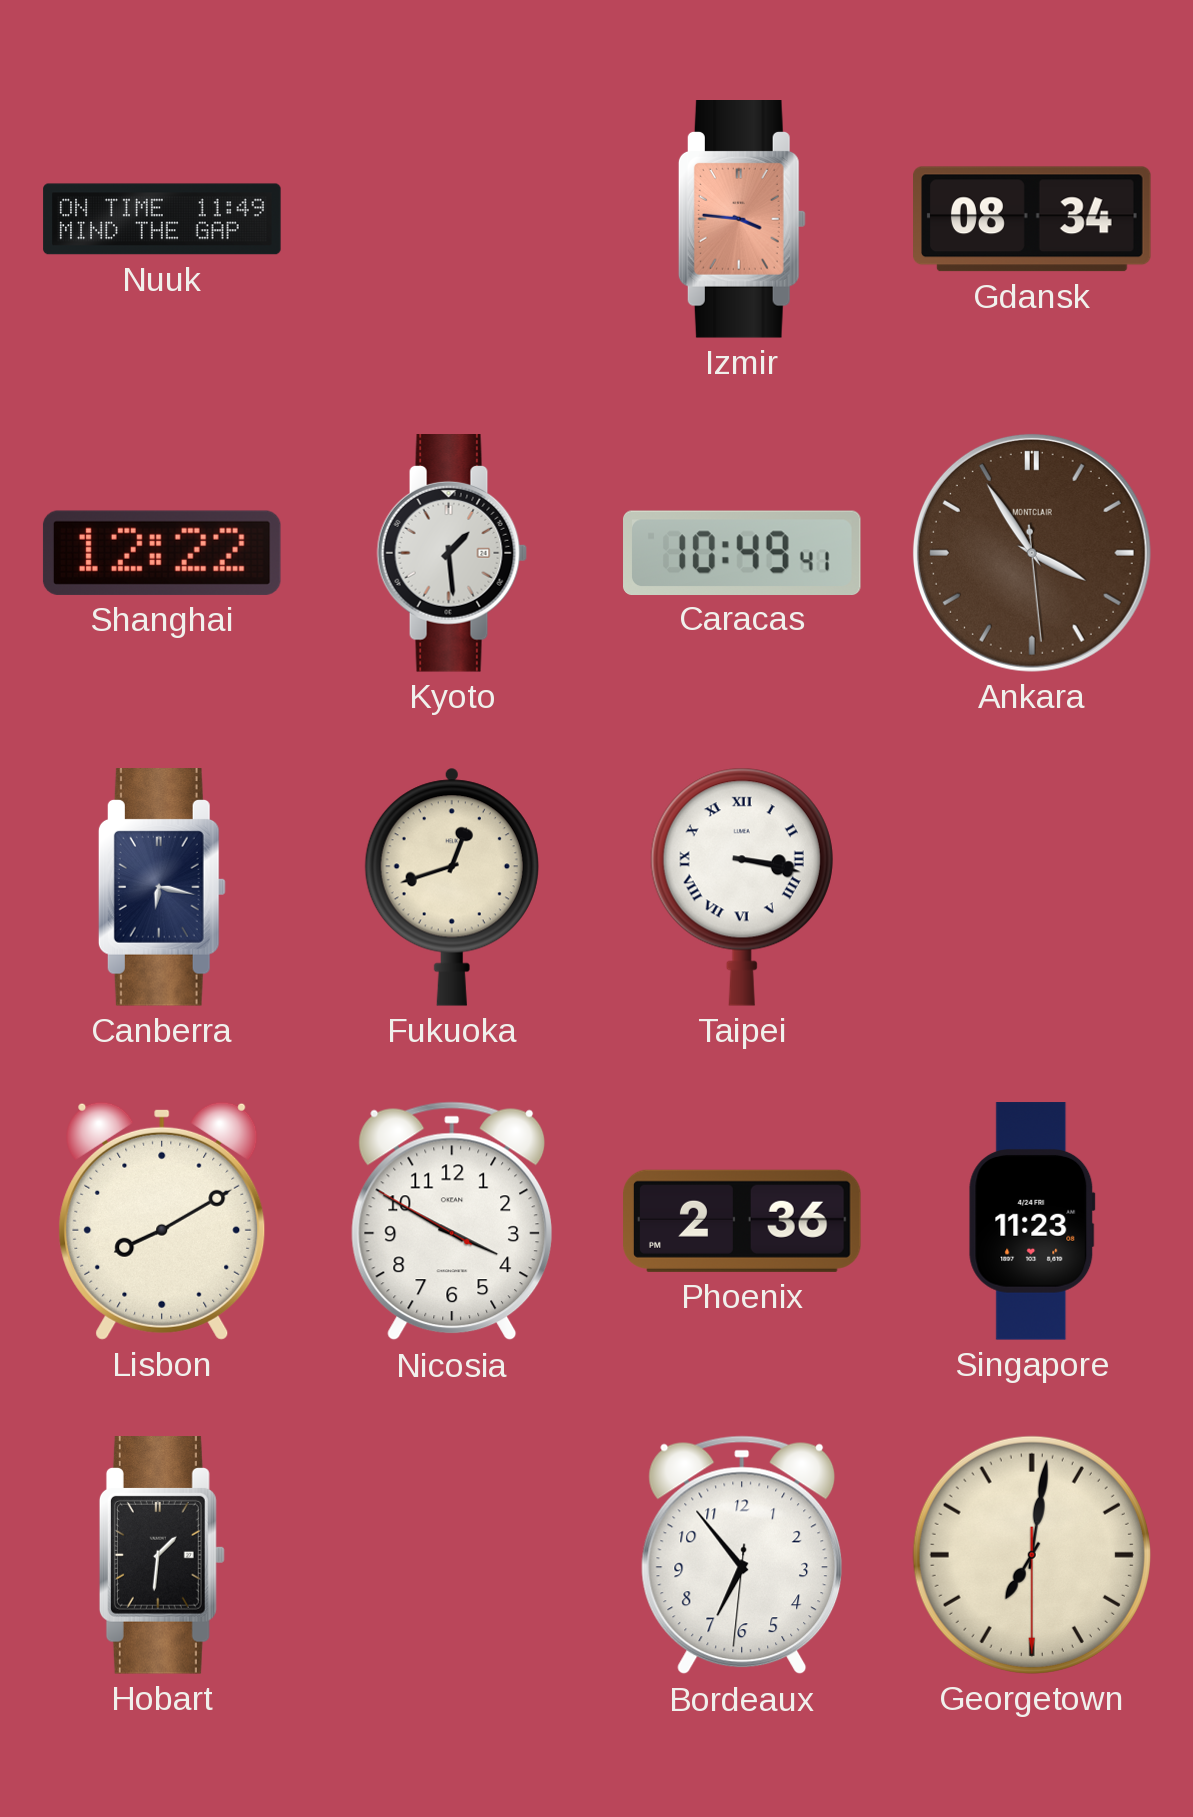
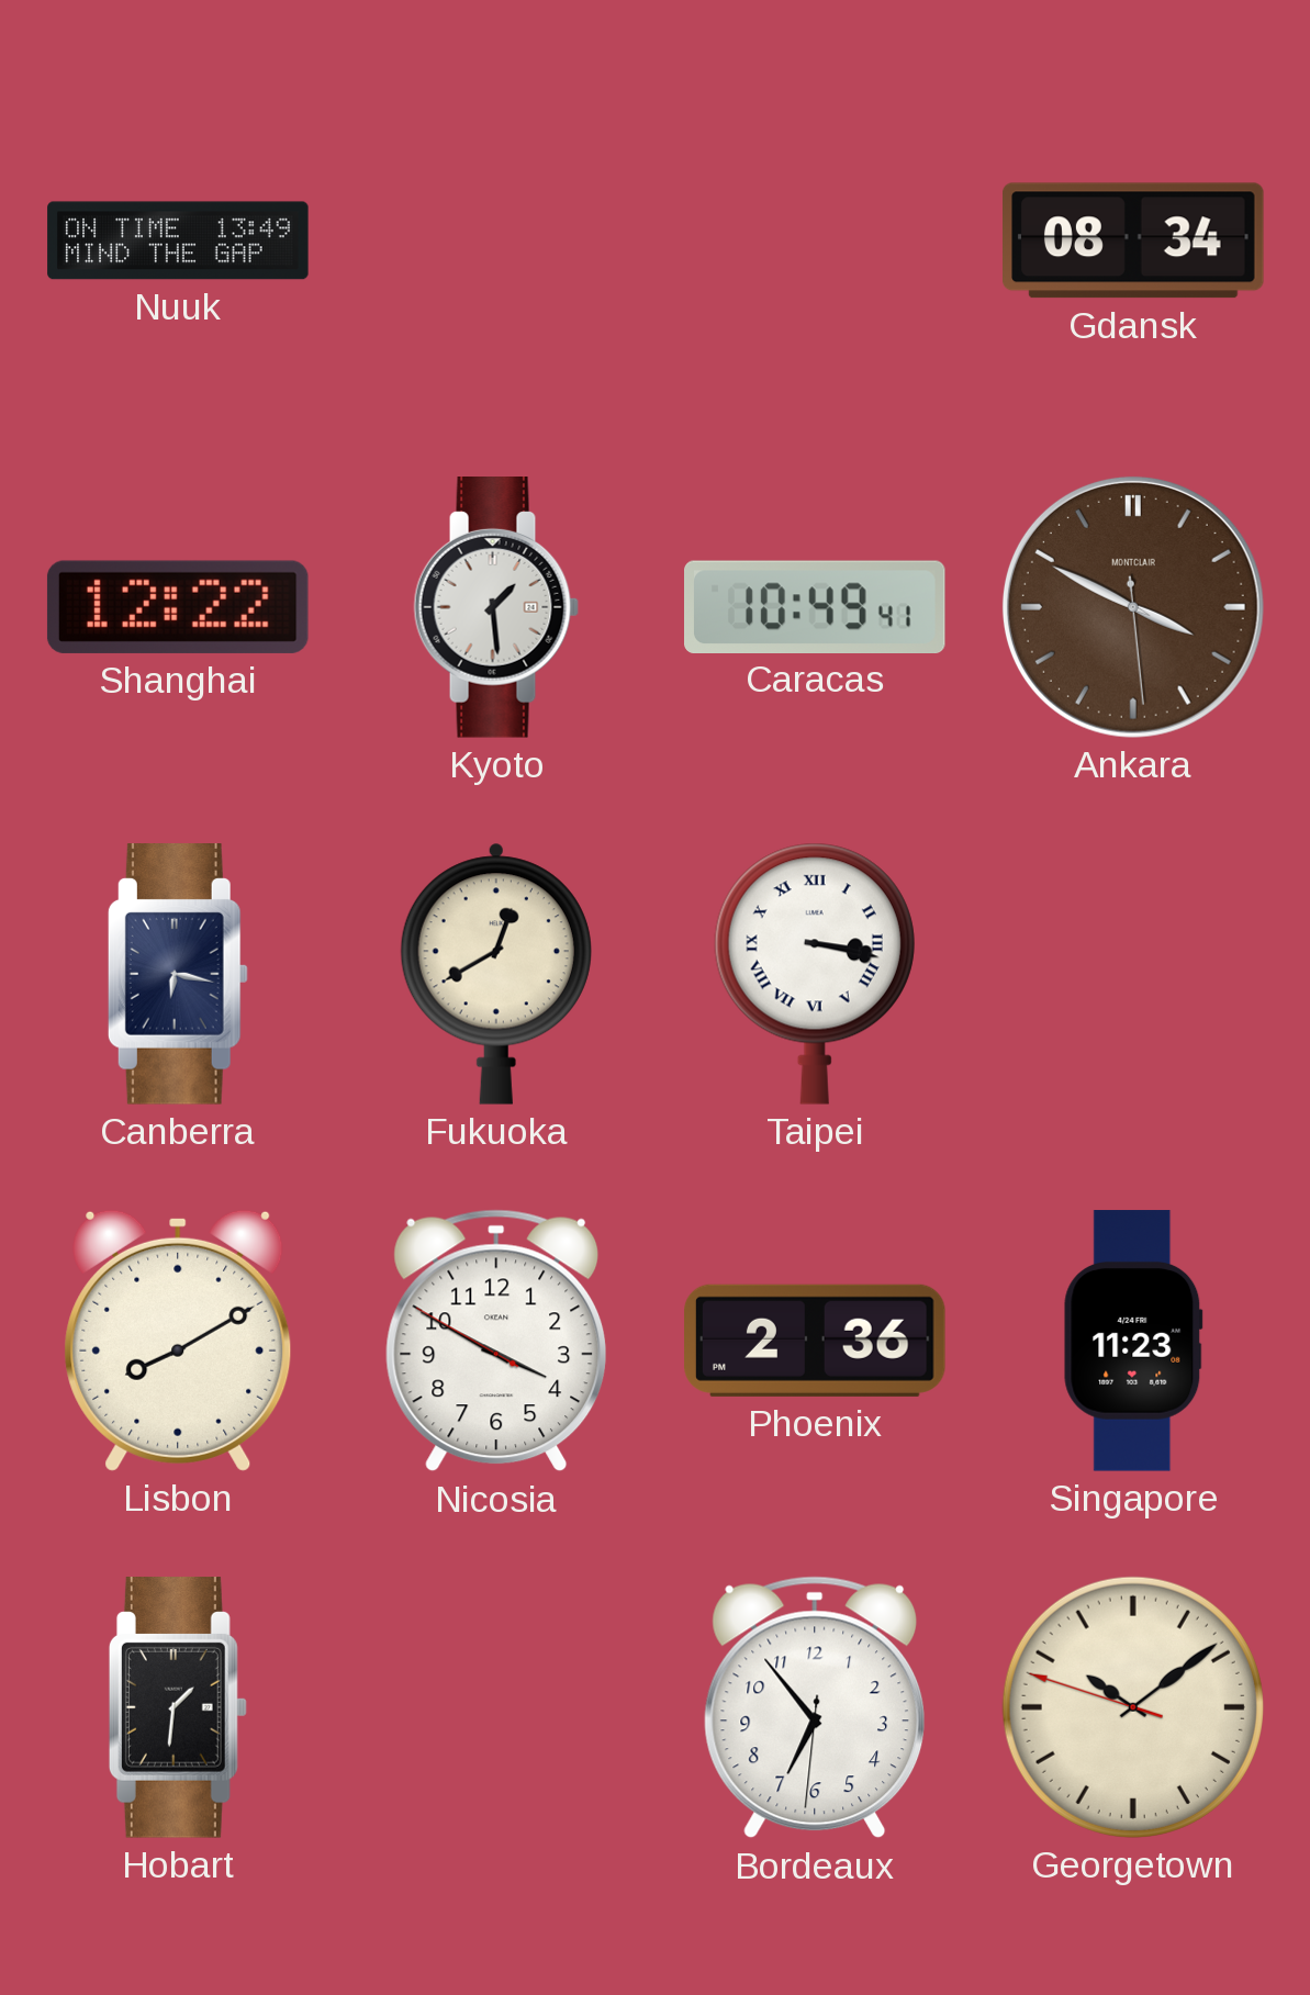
Nuuk: 11:49 -> 13:49 (178, 240)
Izmir: 3:46 -> none (742, 220)
Ankara: 3:54 -> 3:49 (1133, 607)
Fukuoka: 12:42 -> 12:40 (496, 974)
Georgetown: 7:01 -> 10:08 (1133, 1707)
